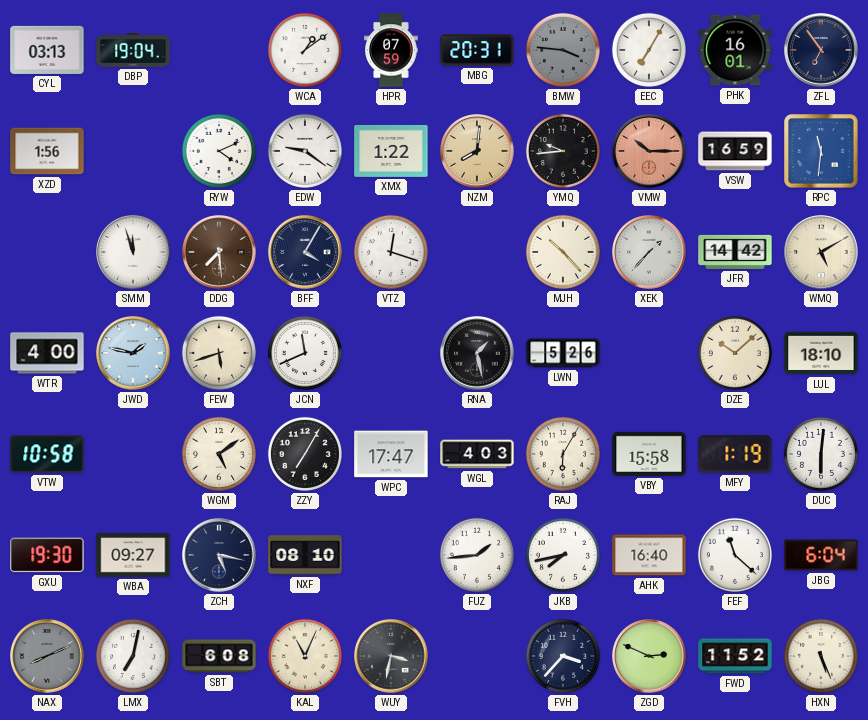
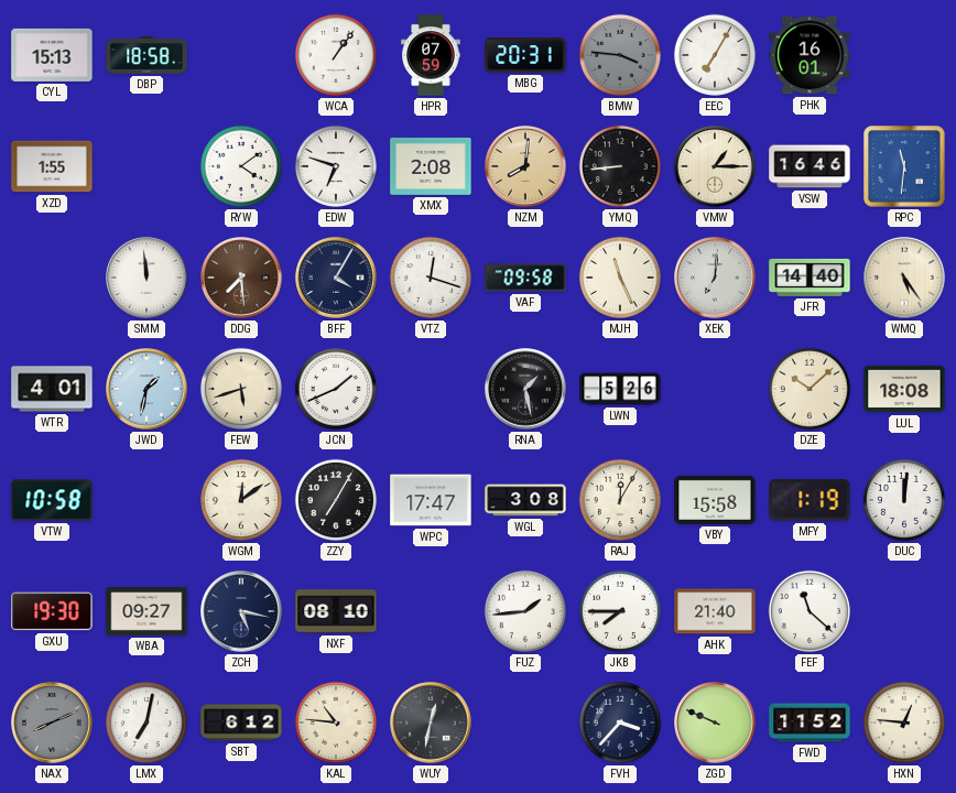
CYL: 03:13 -> 15:13 (52, 55)
DBP: 19:04 -> 18:58 (146, 55)
WCA: 1:09 -> 1:06 (336, 55)
ZFL: 6:54 -> none (821, 50)
XZD: 1:56 -> 1:55 (52, 166)
RYW: 4:11 -> 4:09 (241, 166)
EDW: 9:21 -> 6:48 (336, 166)
XMX: 1:22 -> 2:08 (431, 166)
YMQ: 9:44 -> 8:44 (620, 166)
VMW: 10:15 -> 1:15 (715, 166)
VMW dial: salmon -> cream (715, 166)
VSW: 16:59 -> 16:46 (810, 166)
SMM: 11:57 -> 11:59 (146, 278)
VAF: none -> 09:58 (525, 278)
MJH: 10:23 -> 11:26 (620, 278)
XEK: 1:37 -> 7:01 (715, 278)
JFR: 14:42 -> 14:40 (810, 278)
WMQ: 5:10 -> 5:24 (904, 278)
WTR: 4:00 -> 4:01 (52, 389)
JWD: 1:47 -> 1:32 (146, 389)
JCN: 11:41 -> 1:41 (336, 389)
LUL: 18:10 -> 18:08 (904, 389)
WGM: 5:09 -> 12:09 (241, 500)
WGL: 4:03 -> 3:08 (525, 500)
RAJ: 6:05 -> 12:05 (620, 500)
DUC: 6:01 -> 12:01 (904, 500)
JKB: 7:43 -> 7:45 (620, 611)
AHK: 16:40 -> 21:40 (715, 611)
JBG: 6:04 -> none (821, 555)
SBT: 6:08 -> 6:12 (241, 723)
KAL: 11:04 -> 10:46 (336, 723)
WUY: 3:32 -> 12:32 (431, 723)
ZGD: 2:49 -> 9:49 (715, 723)
HXN: 5:26 -> 12:46 (904, 723)
